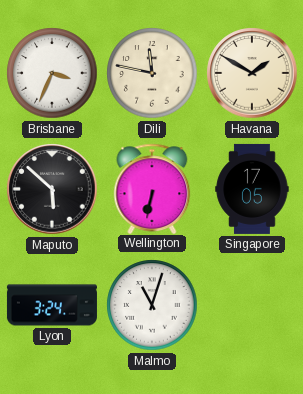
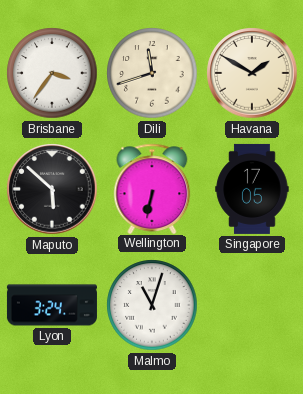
Brisbane: 3:34 -> 3:36 (52, 73)
Dili: 11:47 -> 11:42 (152, 73)
